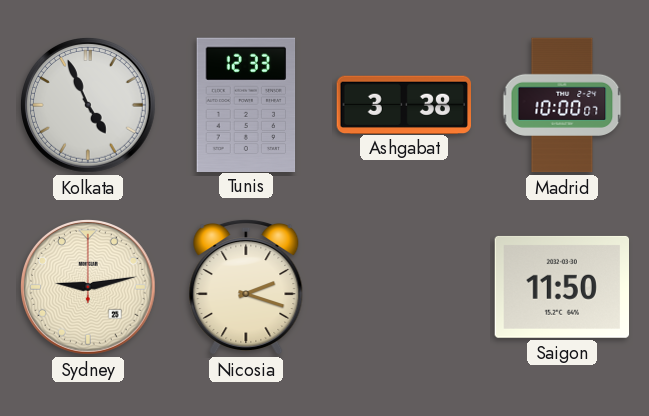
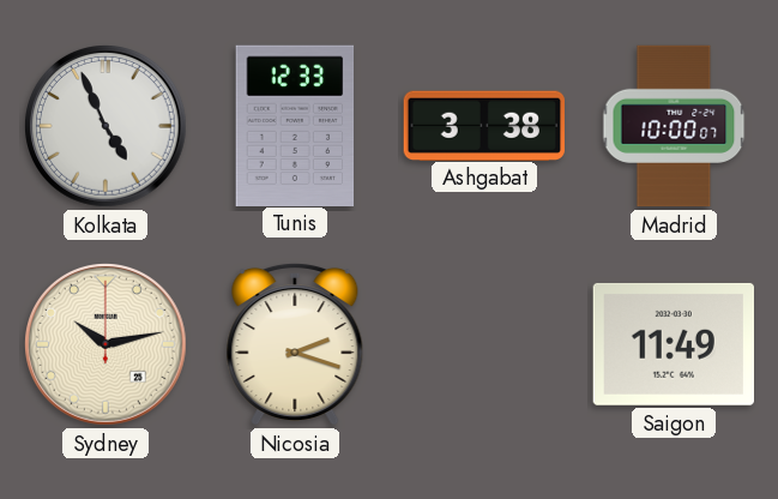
Sydney: 9:13 -> 10:13 (107, 345)
Saigon: 11:50 -> 11:49 (673, 344)
